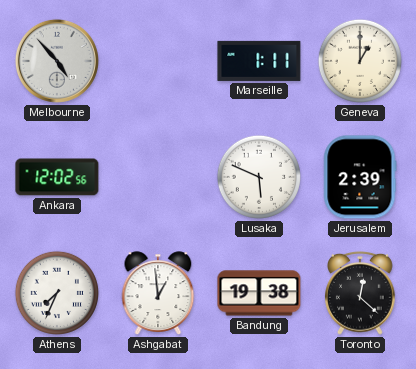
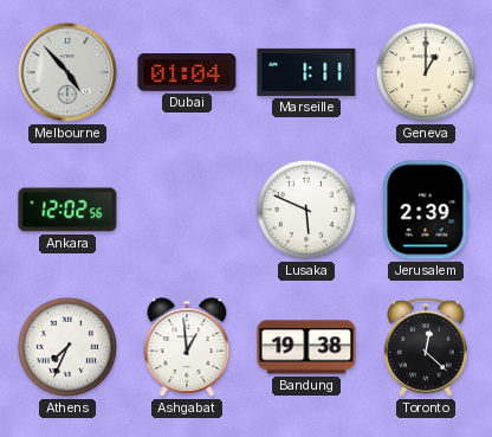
Dubai: none -> 01:04 (187, 73)
